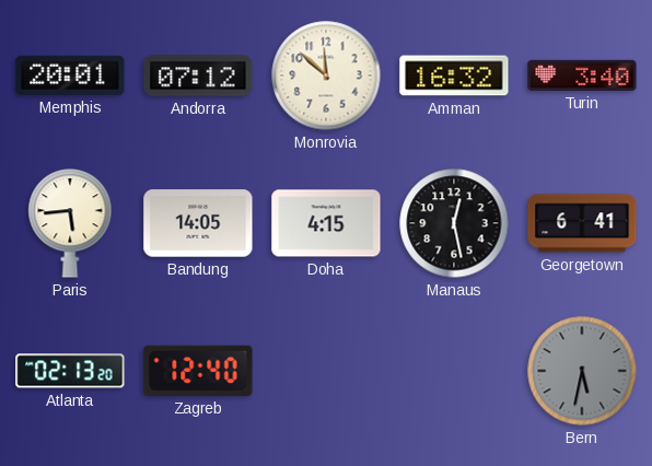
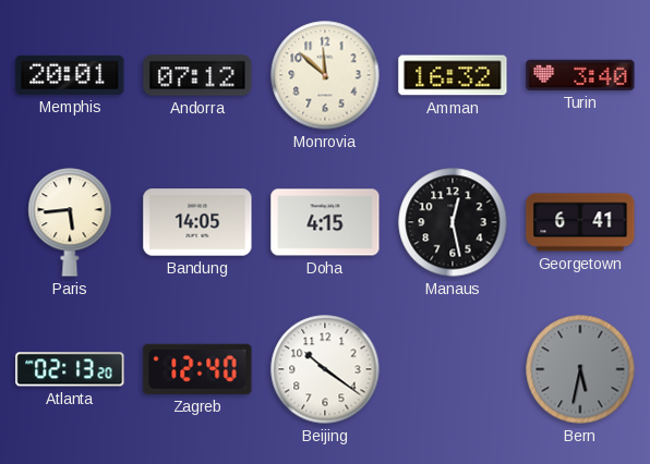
Beijing: none -> 10:21 (325, 369)
